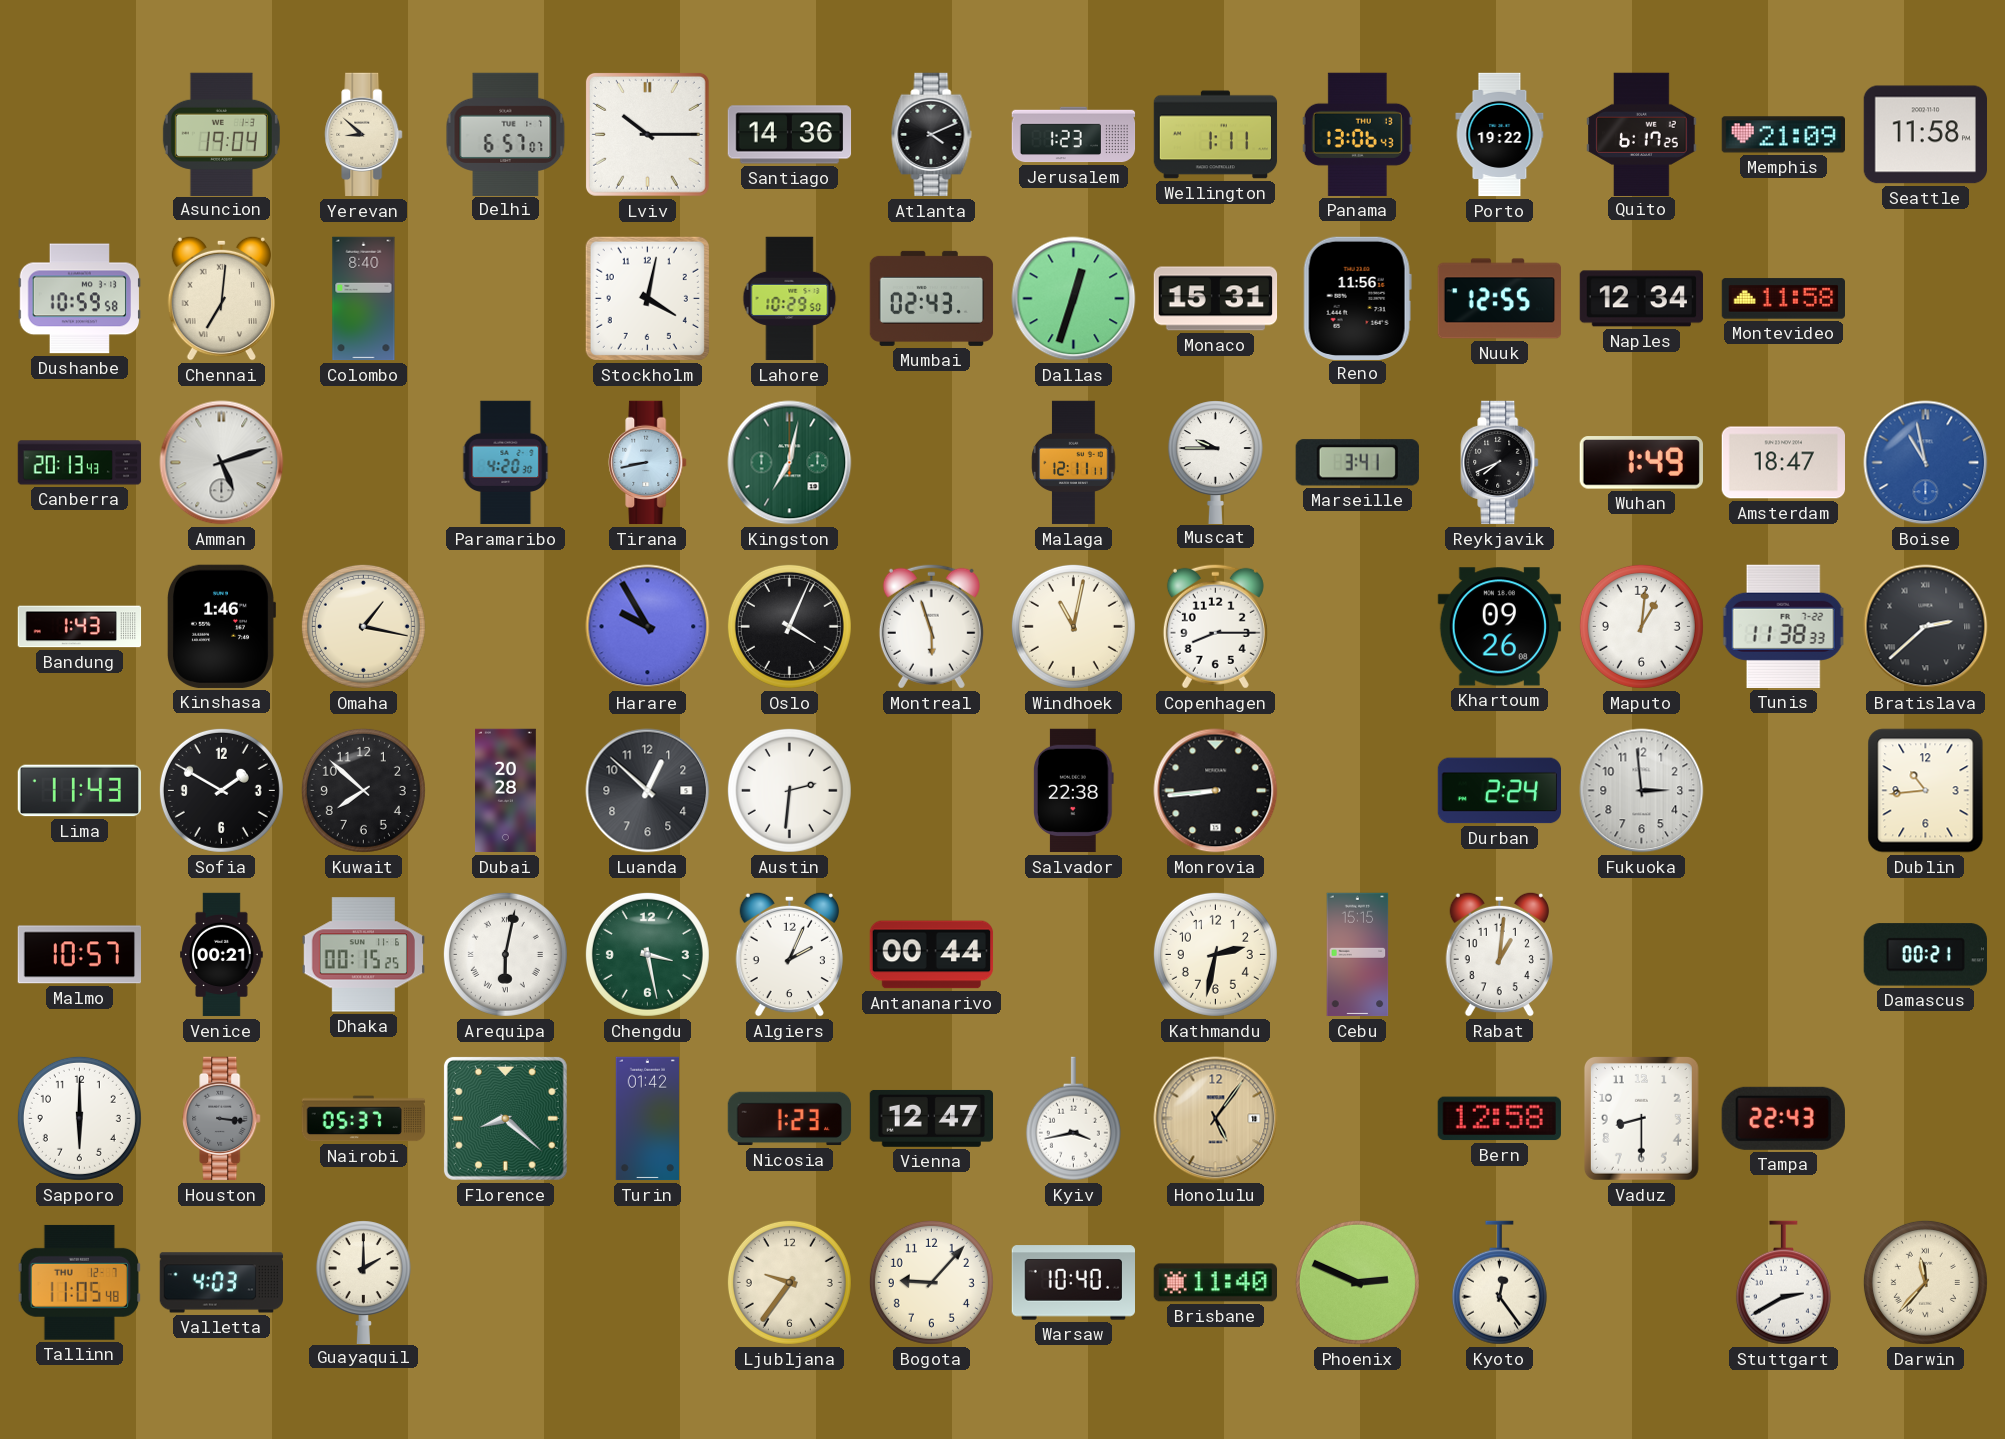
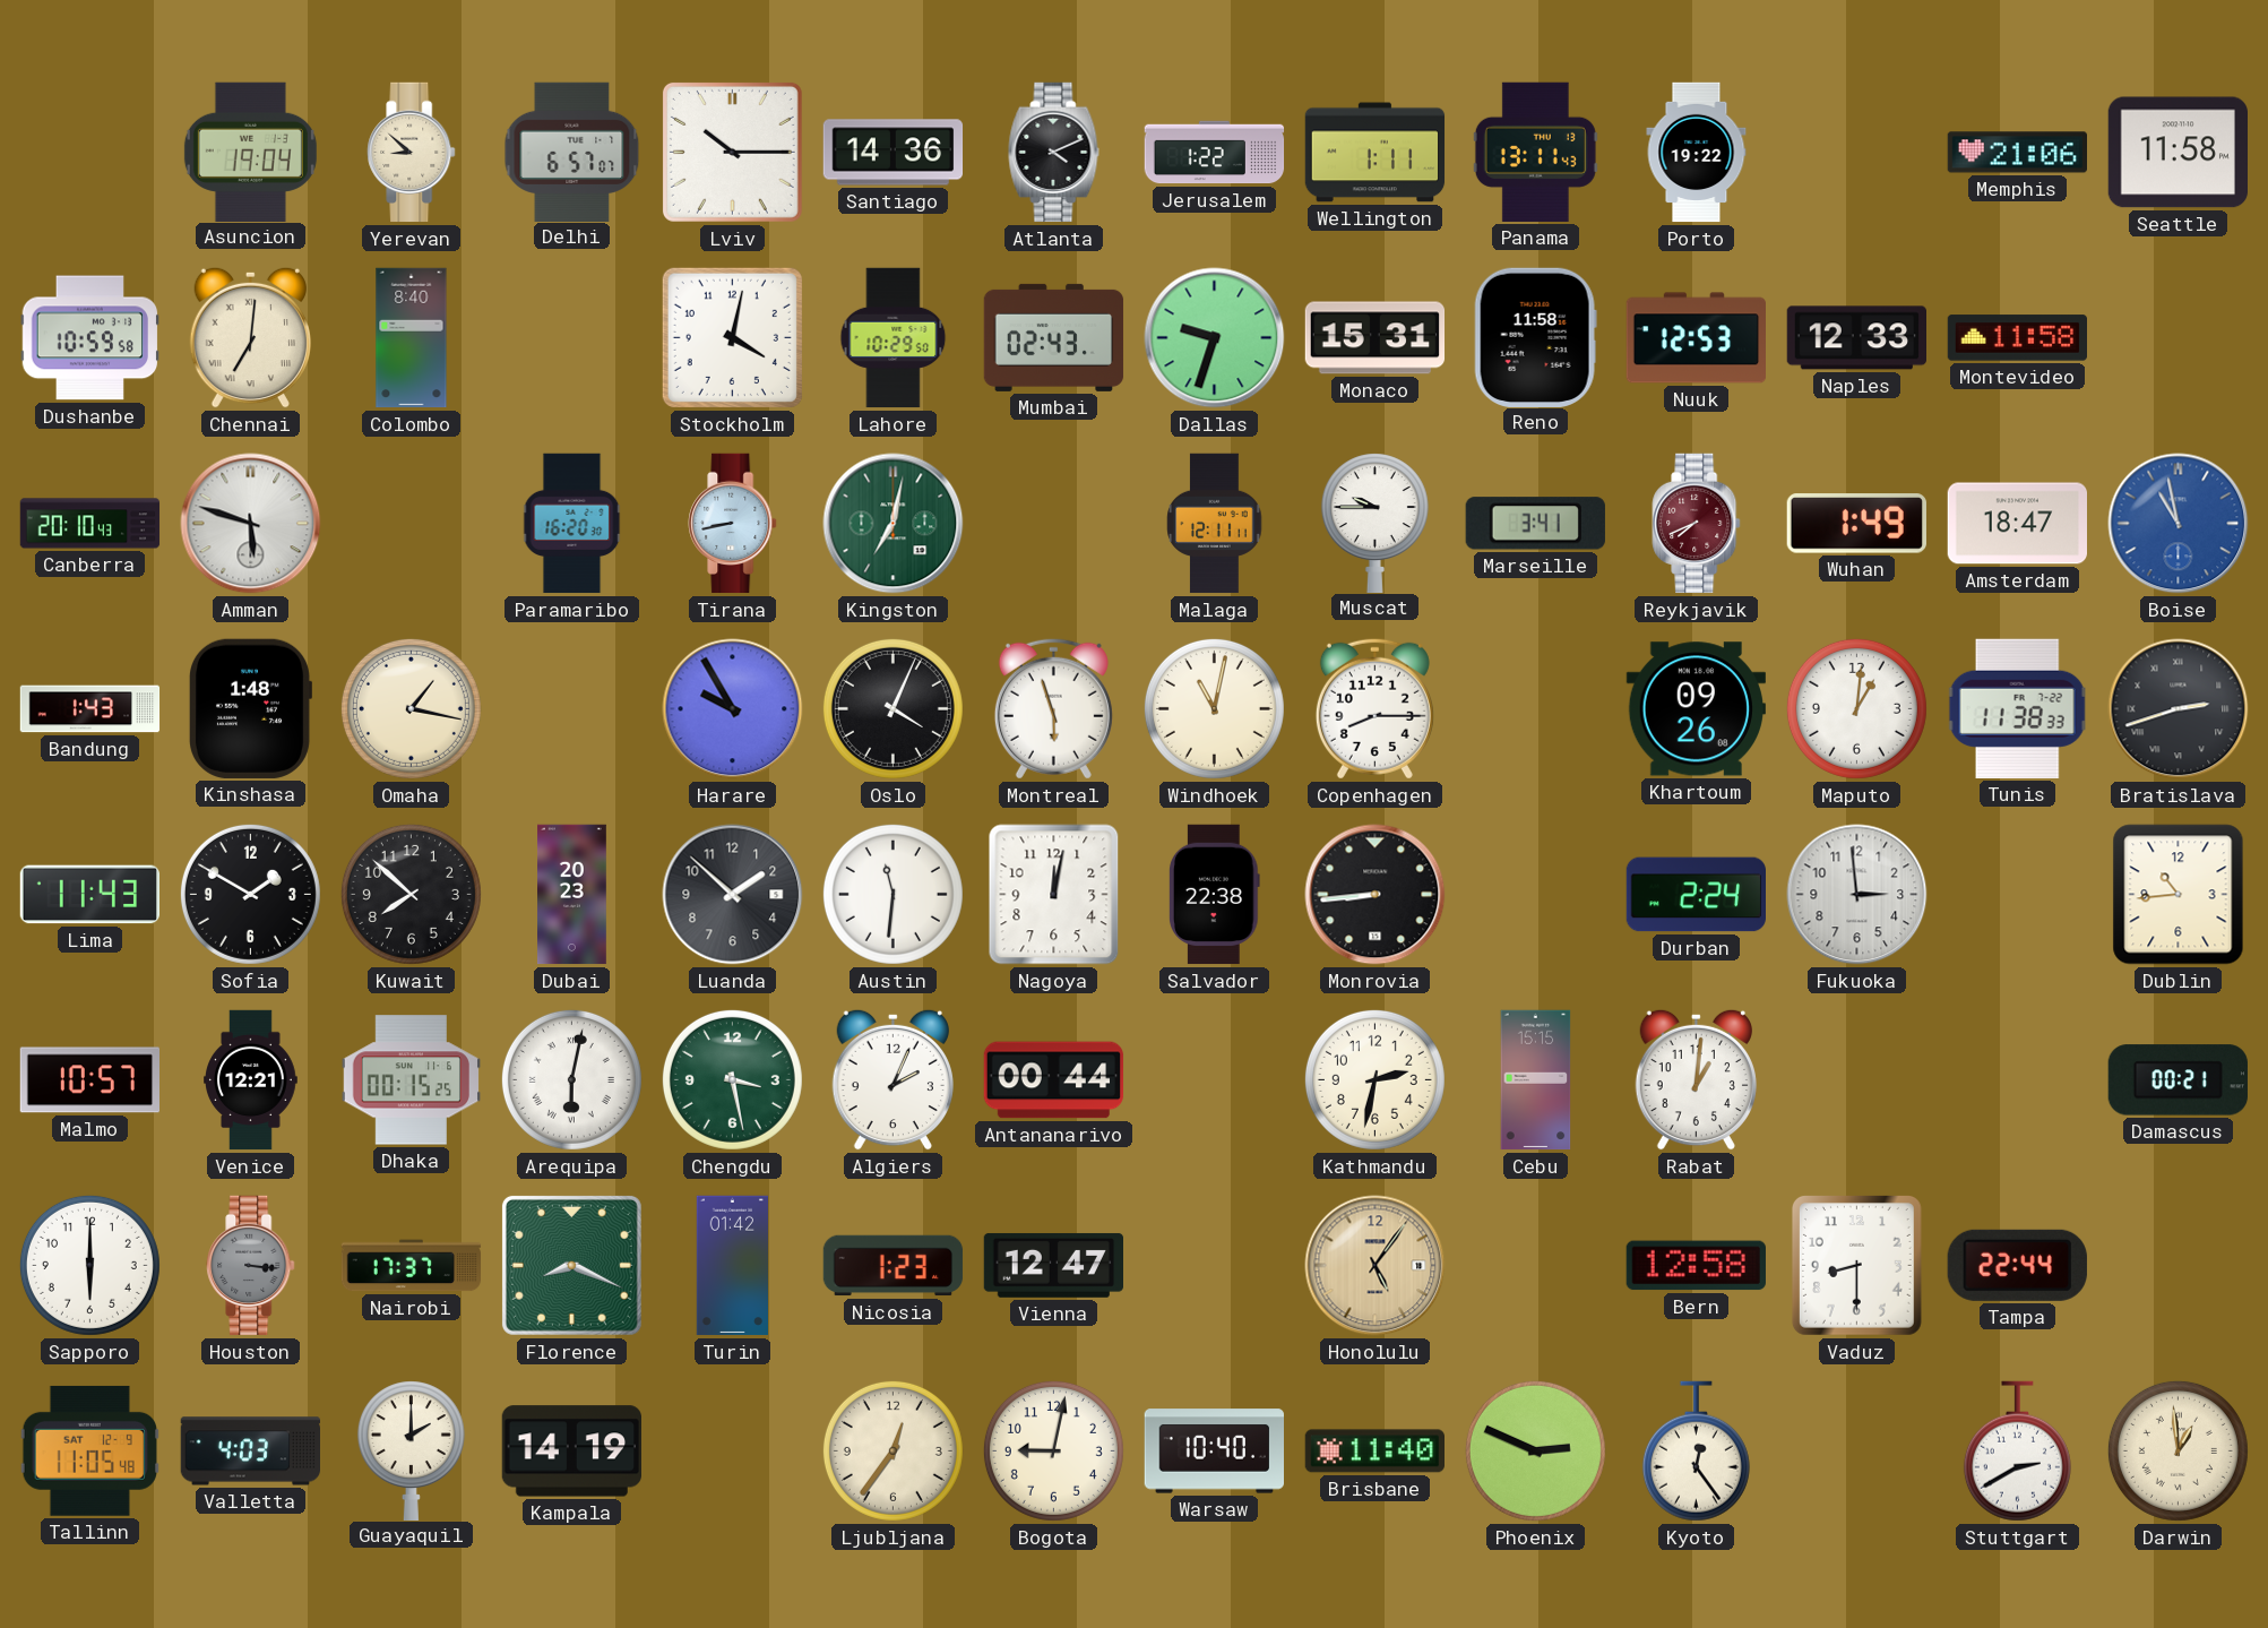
Jerusalem: 1:23 -> 1:22 (1215, 153)
Panama: 13:06 -> 13:11 (1535, 152)
Quito: 6:17 -> none (1642, 134)
Memphis: 21:09 -> 21:06 (2017, 153)
Dallas: 12:33 -> 9:33 (1215, 338)
Reno: 11:56 -> 11:58 (1535, 337)
Nuuk: 12:55 -> 12:53 (1696, 338)
Naples: 12:34 -> 12:33 (1856, 338)
Canberra: 20:13 -> 20:10 (90, 524)
Amman: 5:12 -> 5:48 (251, 524)
Paramaribo: 4:20 -> 16:20 (572, 524)
Reykjavik dial: black -> burgundy (1697, 524)
Kinshasa: 1:46 -> 1:48 (250, 708)
Bratislava: 2:38 -> 2:42 (2179, 709)
Dubai: 20:28 -> 20:23 (572, 895)
Luanda: 12:52 -> 1:52 (733, 895)
Austin: 2:31 -> 11:31 (892, 894)
Nagoya: none -> 12:02 (1054, 895)
Venice: 00:21 -> 12:21 (251, 1080)
Nairobi: 05:37 -> 17:37 (412, 1266)
Florence: 8:22 -> 8:19 (571, 1265)
Kyiv: 3:43 -> none (1073, 1119)
Tampa: 22:43 -> 22:44 (2017, 1265)
Tallinn date: THU 12-7 -> SAT 12-9 (89, 1450)
Kampala: none -> 14:19 (571, 1452)
Ljubljana: 9:36 -> 12:36 (892, 1450)
Bogota: 9:07 -> 9:02 (1053, 1450)
Darwin: 11:37 -> 12:59 (2178, 1450)
